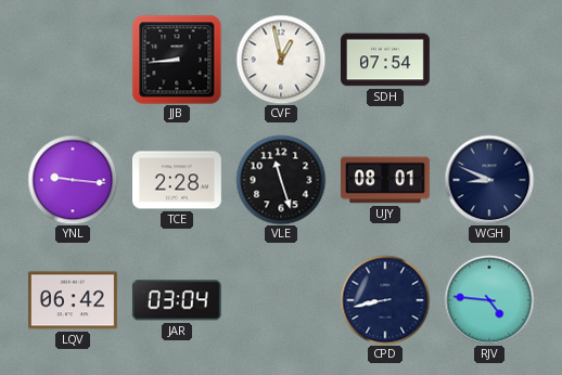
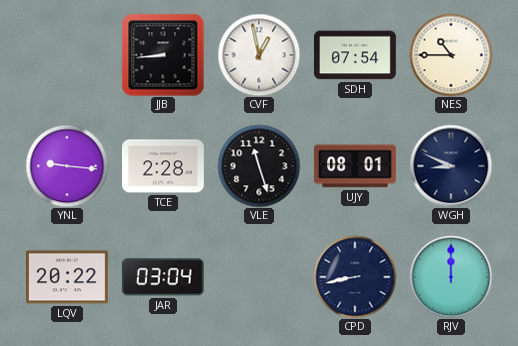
NES: none -> 10:45 (451, 55)
LQV: 06:42 -> 20:22 (68, 277)
RJV: 4:46 -> 12:00 (451, 277)
